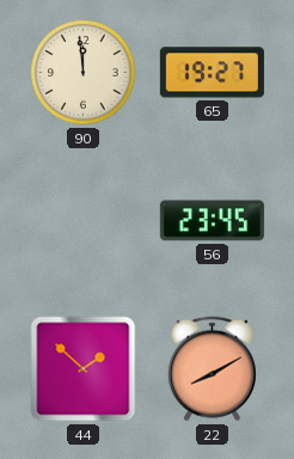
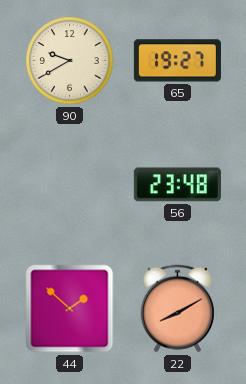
90: 11:59 -> 9:40 (70, 61)
56: 23:45 -> 23:48 (177, 185)
